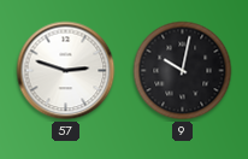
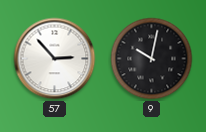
57: 2:48 -> 2:53 (55, 59)
